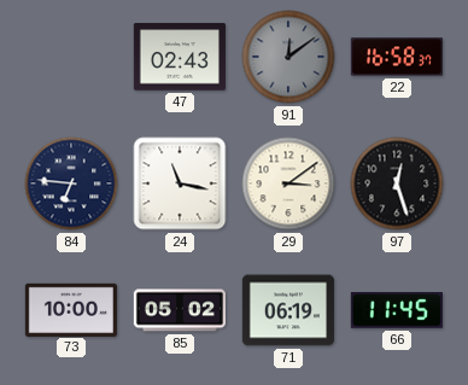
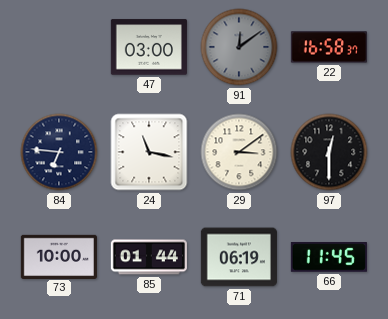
47: 02:43 -> 03:00 (149, 47)
97: 12:27 -> 12:30 (329, 152)
85: 05:02 -> 01:44 (149, 257)
